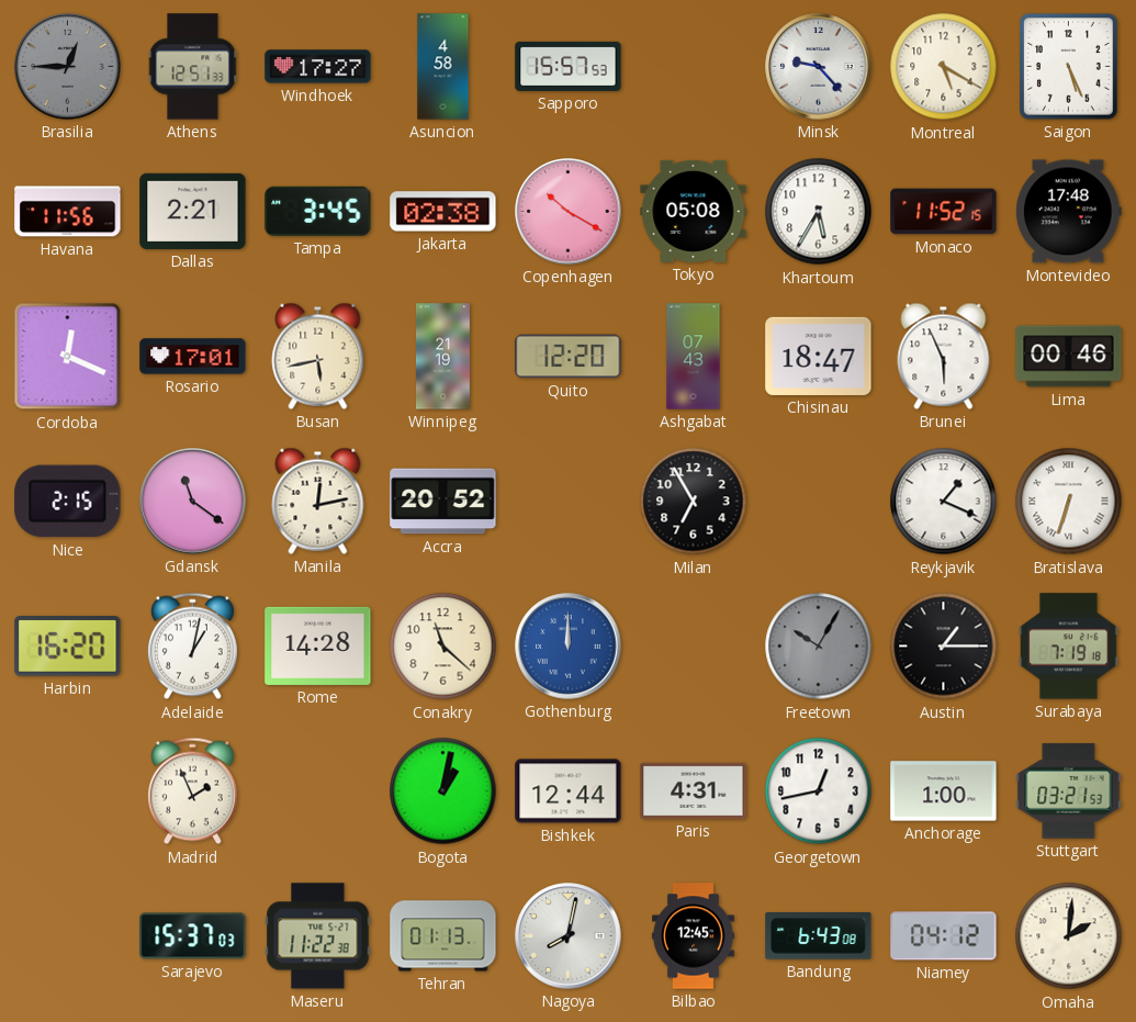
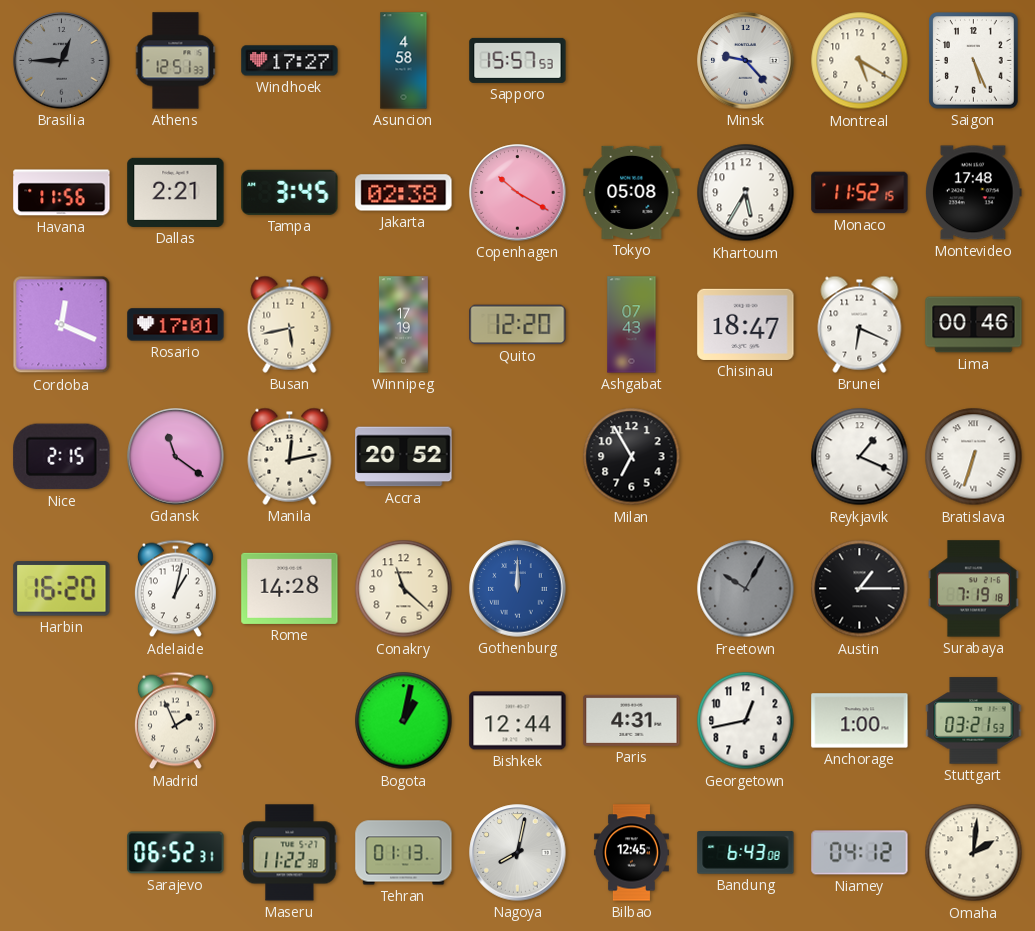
Winnipeg: 21:19 -> 17:19 (403, 325)
Brunei: 5:56 -> 6:19 (860, 324)
Sarajevo: 15:37 -> 06:52 (176, 853)
